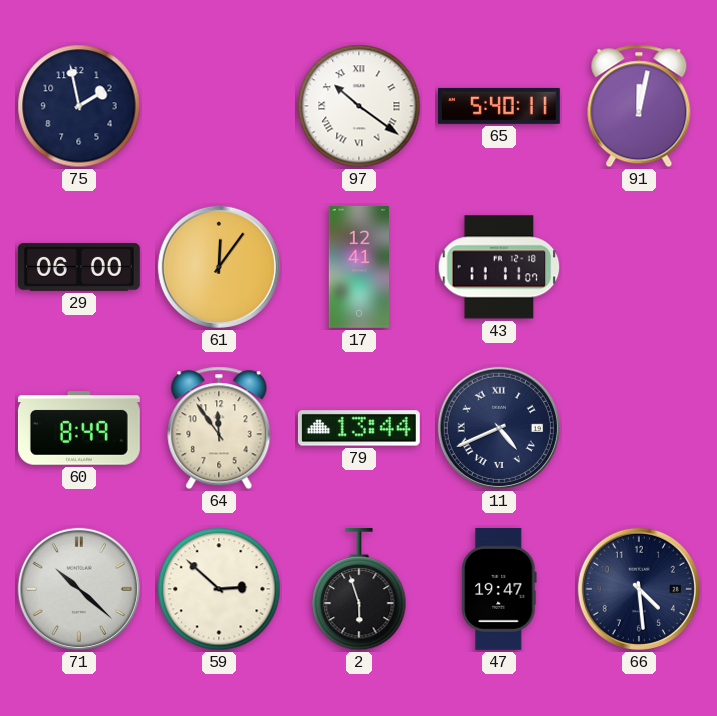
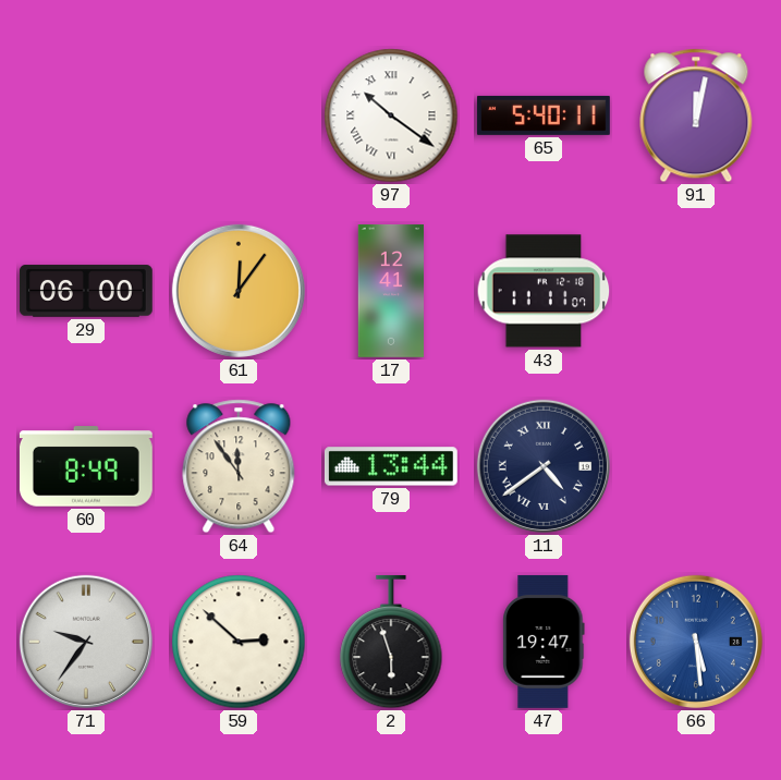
75: 1:58 -> none (79, 106)
11: 4:41 -> 4:39 (544, 466)
71: 10:22 -> 9:36 (86, 642)
66: 4:29 -> 5:29 (696, 642)
66 dial: navy -> blue (696, 642)
